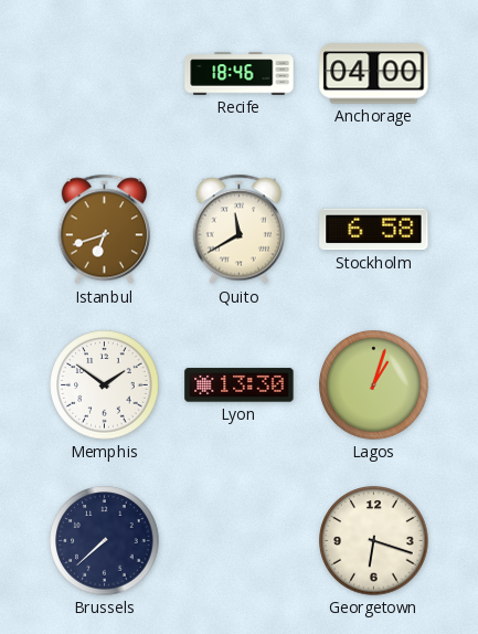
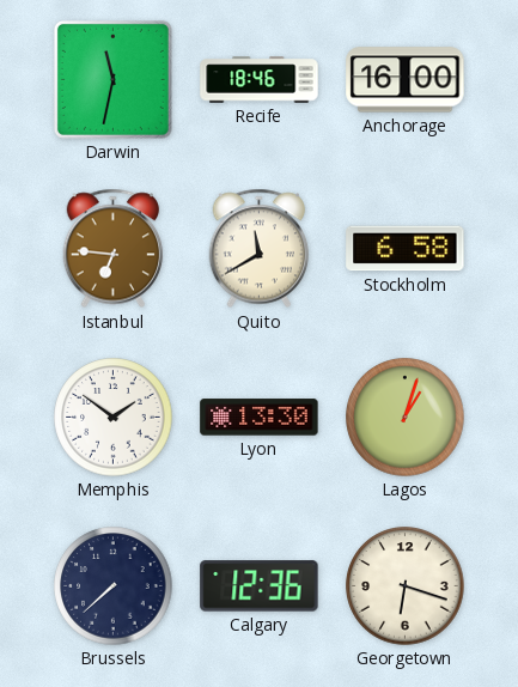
Darwin: none -> 11:32 (112, 79)
Anchorage: 04:00 -> 16:00 (406, 80)
Istanbul: 6:42 -> 6:46 (114, 249)
Calgary: none -> 12:36 (260, 586)
